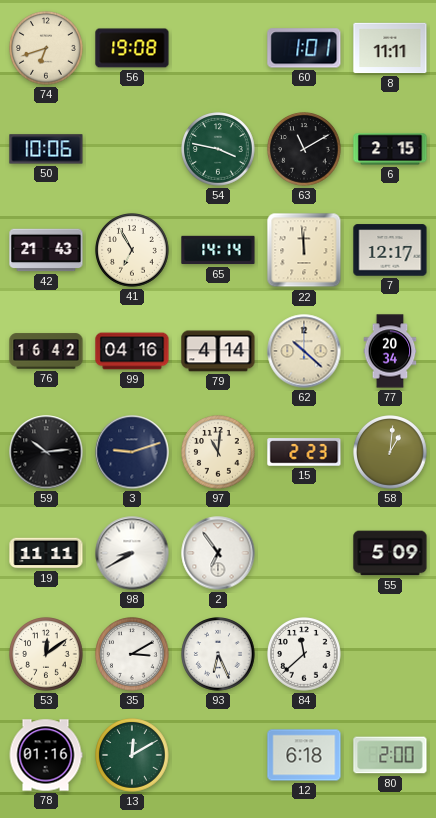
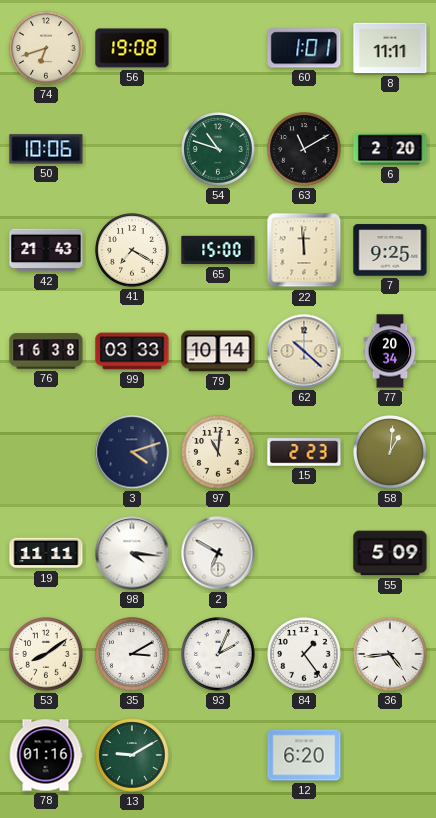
54: 3:47 -> 10:48 (218, 149)
6: 2:15 -> 2:20 (390, 149)
41: 6:55 -> 7:20 (132, 250)
65: 14:14 -> 15:00 (218, 250)
7: 12:17 -> 9:25 (390, 250)
76: 16:42 -> 16:38 (46, 351)
99: 04:16 -> 03:33 (132, 351)
79: 4:14 -> 10:14 (218, 351)
59: 10:14 -> none (46, 452)
3: 9:12 -> 4:12 (132, 452)
98: 8:40 -> 4:16 (132, 553)
2: 6:54 -> 6:50 (218, 553)
53: 12:09 -> 8:09 (46, 654)
93: 6:26 -> 2:04 (218, 654)
84: 11:38 -> 1:24 (304, 654)
36: none -> 4:44 (390, 654)
13: 12:10 -> 9:10 (132, 755)
12: 6:18 -> 6:20 (304, 755)
80: 2:00 -> none (390, 755)
